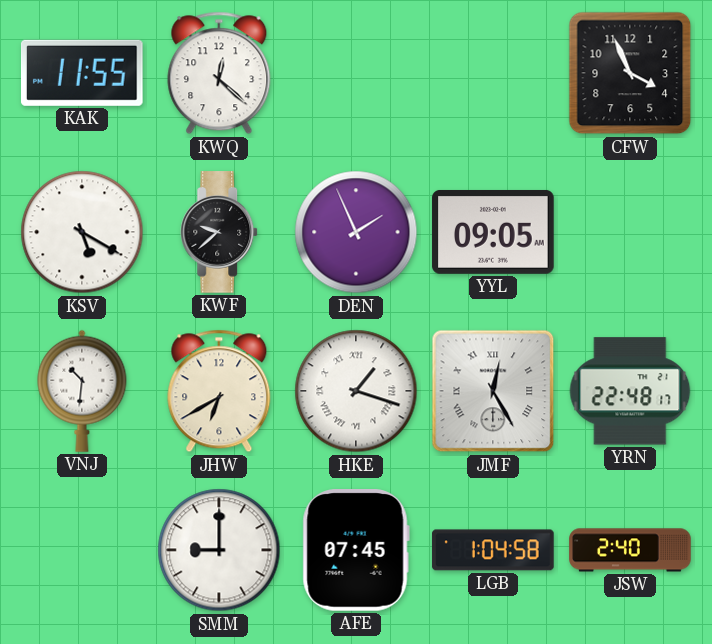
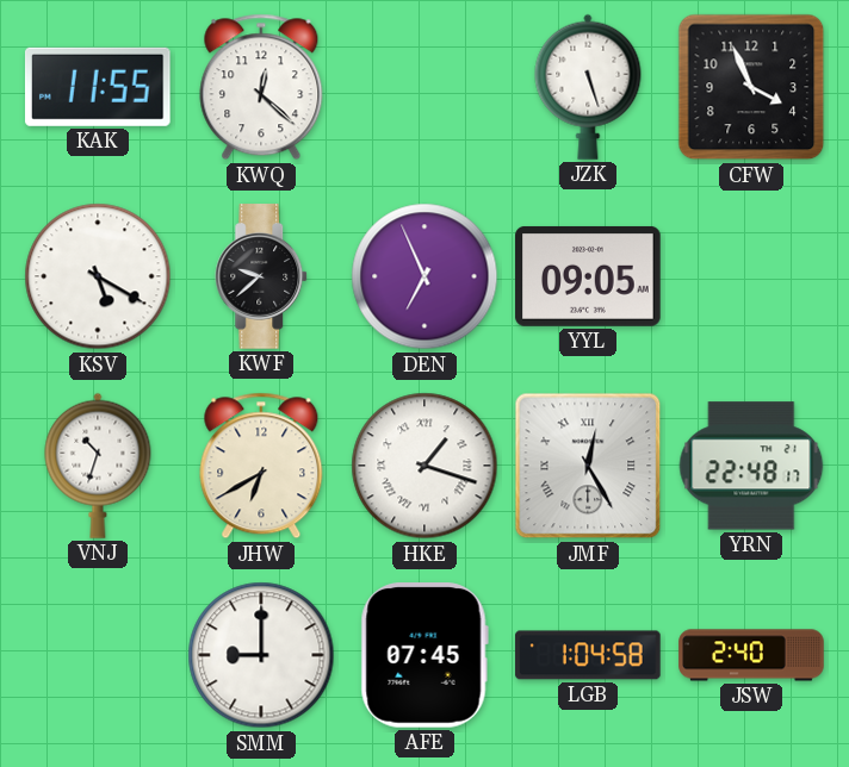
JZK: none -> 5:27 (588, 87)
DEN: 1:56 -> 6:56 (424, 276)
VNJ: 10:31 -> 10:33 (98, 466)
